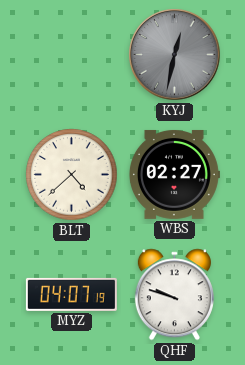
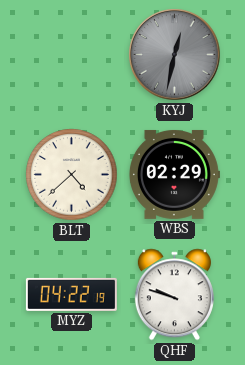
WBS: 02:27 -> 02:29 (174, 174)
MYZ: 04:07 -> 04:22 (71, 294)
